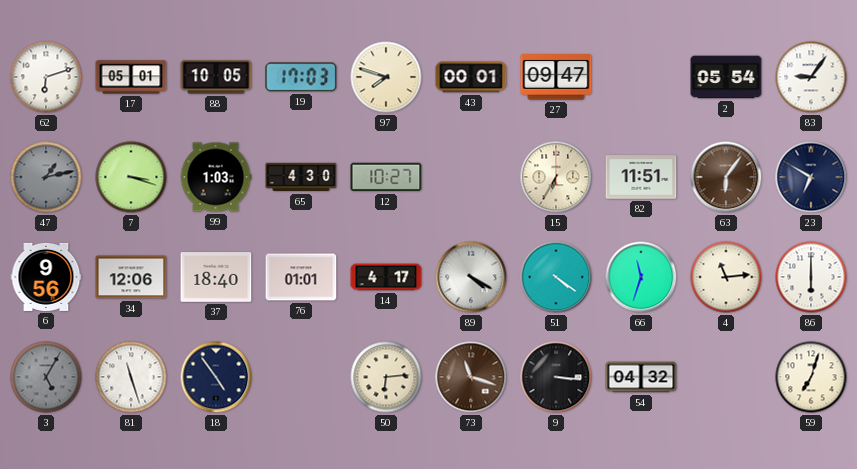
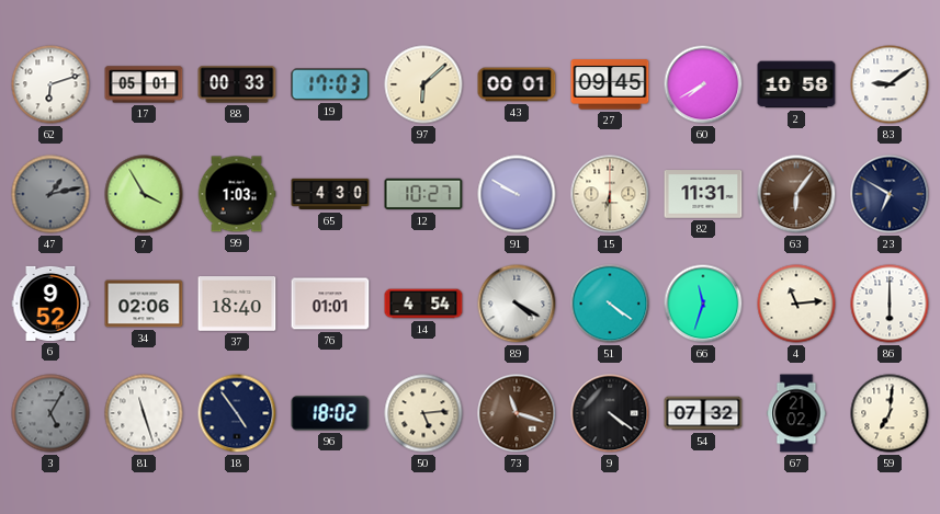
88: 10:05 -> 00:33 (237, 84)
97: 7:48 -> 6:08 (423, 84)
27: 09:47 -> 09:45 (610, 84)
60: none -> 7:40 (703, 84)
2: 05:54 -> 10:58 (796, 84)
83: 9:06 -> 9:09 (890, 84)
7: 3:18 -> 3:55 (144, 194)
91: none -> 9:50 (517, 194)
15: 6:35 -> 6:30 (610, 194)
82: 11:51 -> 11:31 (703, 194)
6: 9:56 -> 9:52 (50, 304)
34: 12:06 -> 02:06 (144, 304)
14: 4:17 -> 4:54 (423, 304)
96: none -> 18:02 (330, 413)
50: 6:14 -> 5:14 (423, 413)
9: 3:16 -> 4:21 (610, 413)
54: 04:32 -> 07:32 (703, 413)
67: none -> 21:02 (796, 413)
59: 7:03 -> 7:01 (890, 413)
